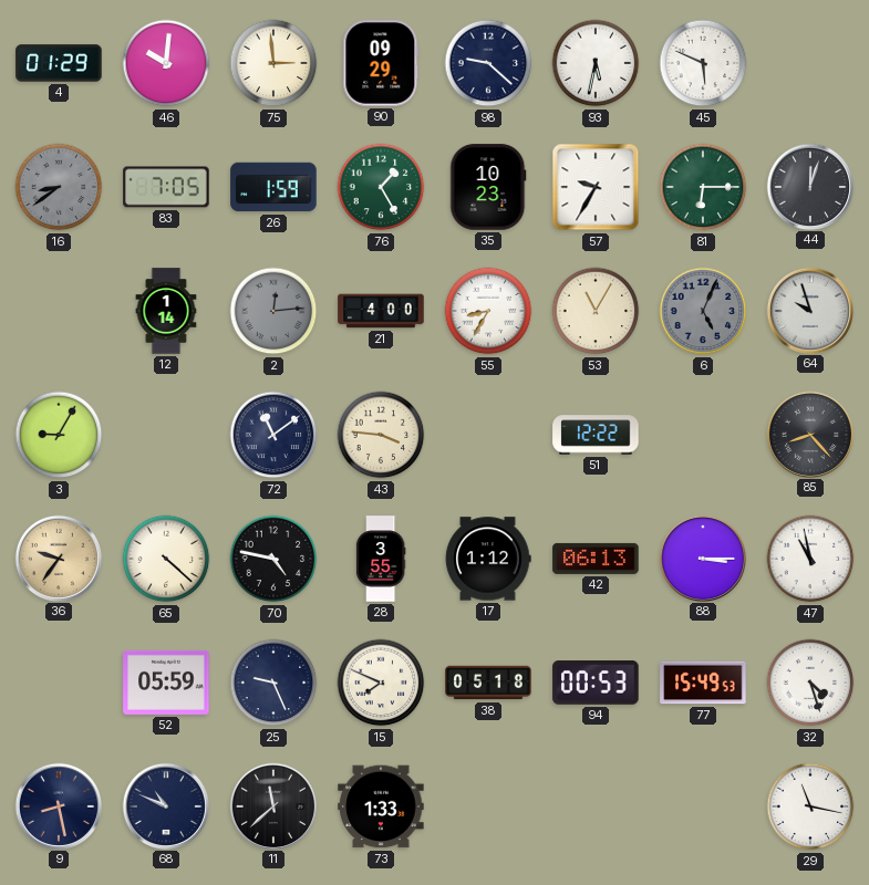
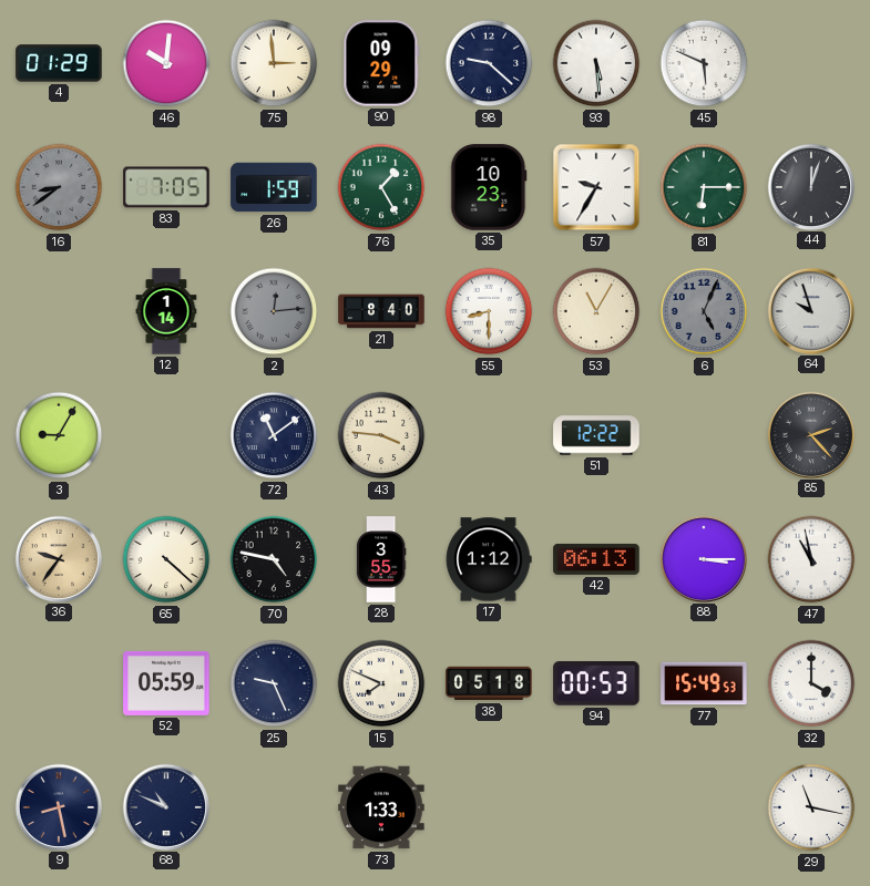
93: 5:32 -> 5:29 (596, 63)
21: 4:00 -> 8:40 (381, 311)
55: 8:35 -> 8:30 (489, 311)
85: 8:23 -> 2:23 (810, 434)
32: 4:27 -> 4:00 (811, 683)
11: 11:38 -> none (272, 805)
